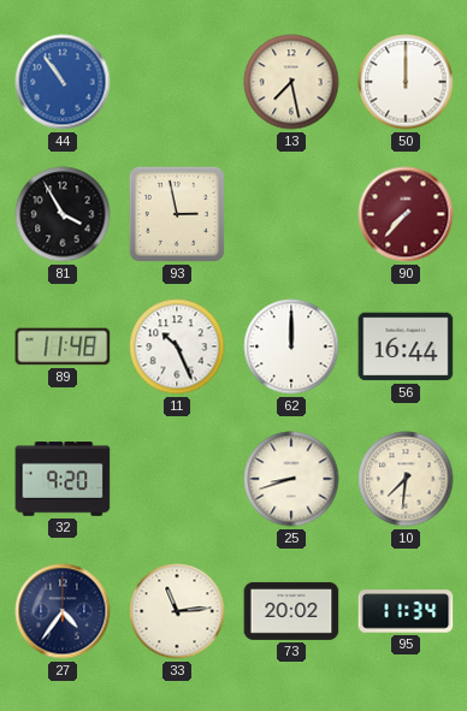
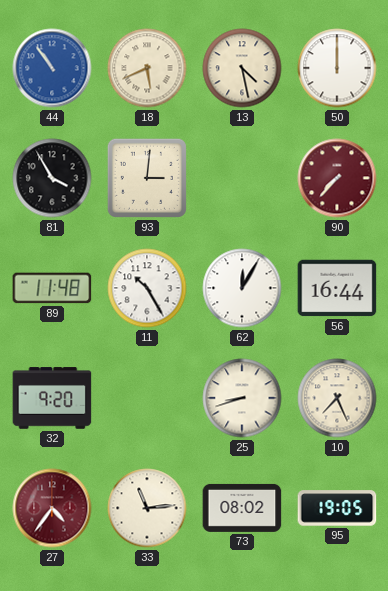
18: none -> 5:41 (147, 68)
13: 7:28 -> 4:28 (242, 68)
93: 2:58 -> 3:01 (147, 178)
11: 10:26 -> 10:25 (147, 288)
62: 12:00 -> 12:05 (242, 288)
10: 7:31 -> 7:26 (337, 398)
27 dial: navy -> burgundy (52, 508)
73: 20:02 -> 08:02 (242, 508)
95: 11:34 -> 19:05 (337, 508)
